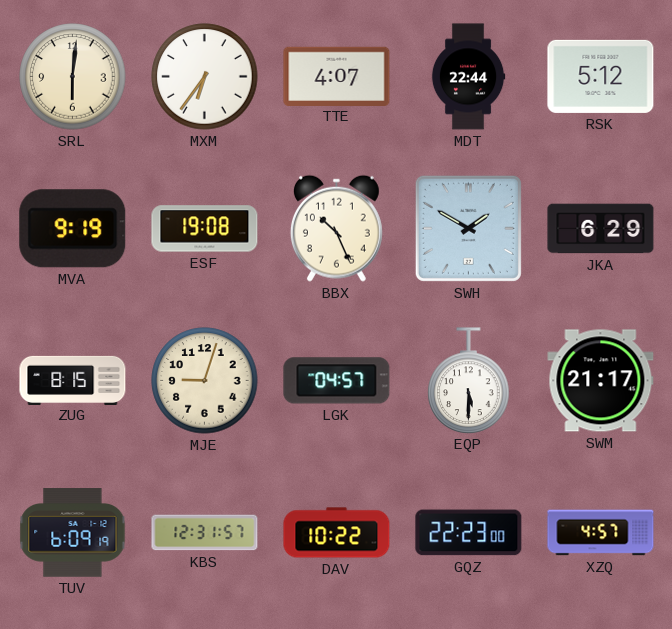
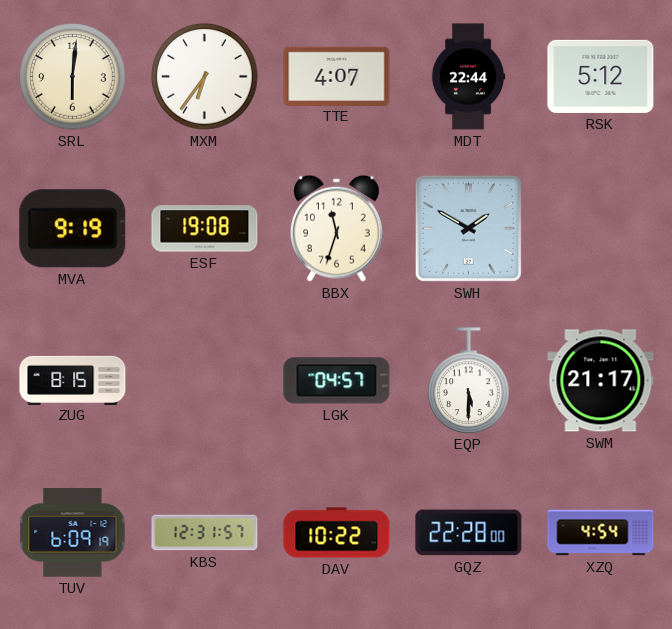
BBX: 10:26 -> 11:33 (336, 228)
JKA: 6:29 -> none (601, 229)
MJE: 9:03 -> none (205, 381)
GQZ: 22:23 -> 22:28 (469, 533)
XZQ: 4:57 -> 4:54 (601, 533)
